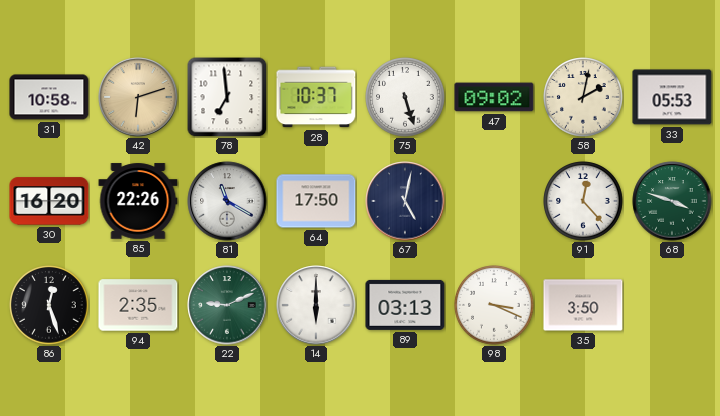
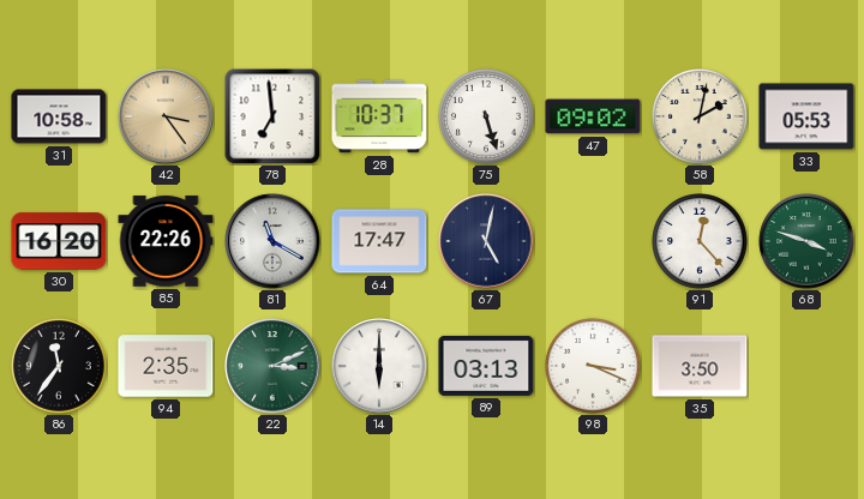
42: 6:12 -> 3:24 (166, 116)
64: 17:50 -> 17:47 (379, 241)
86: 12:27 -> 11:36 (59, 366)
22: 9:11 -> 3:11 (272, 366)
